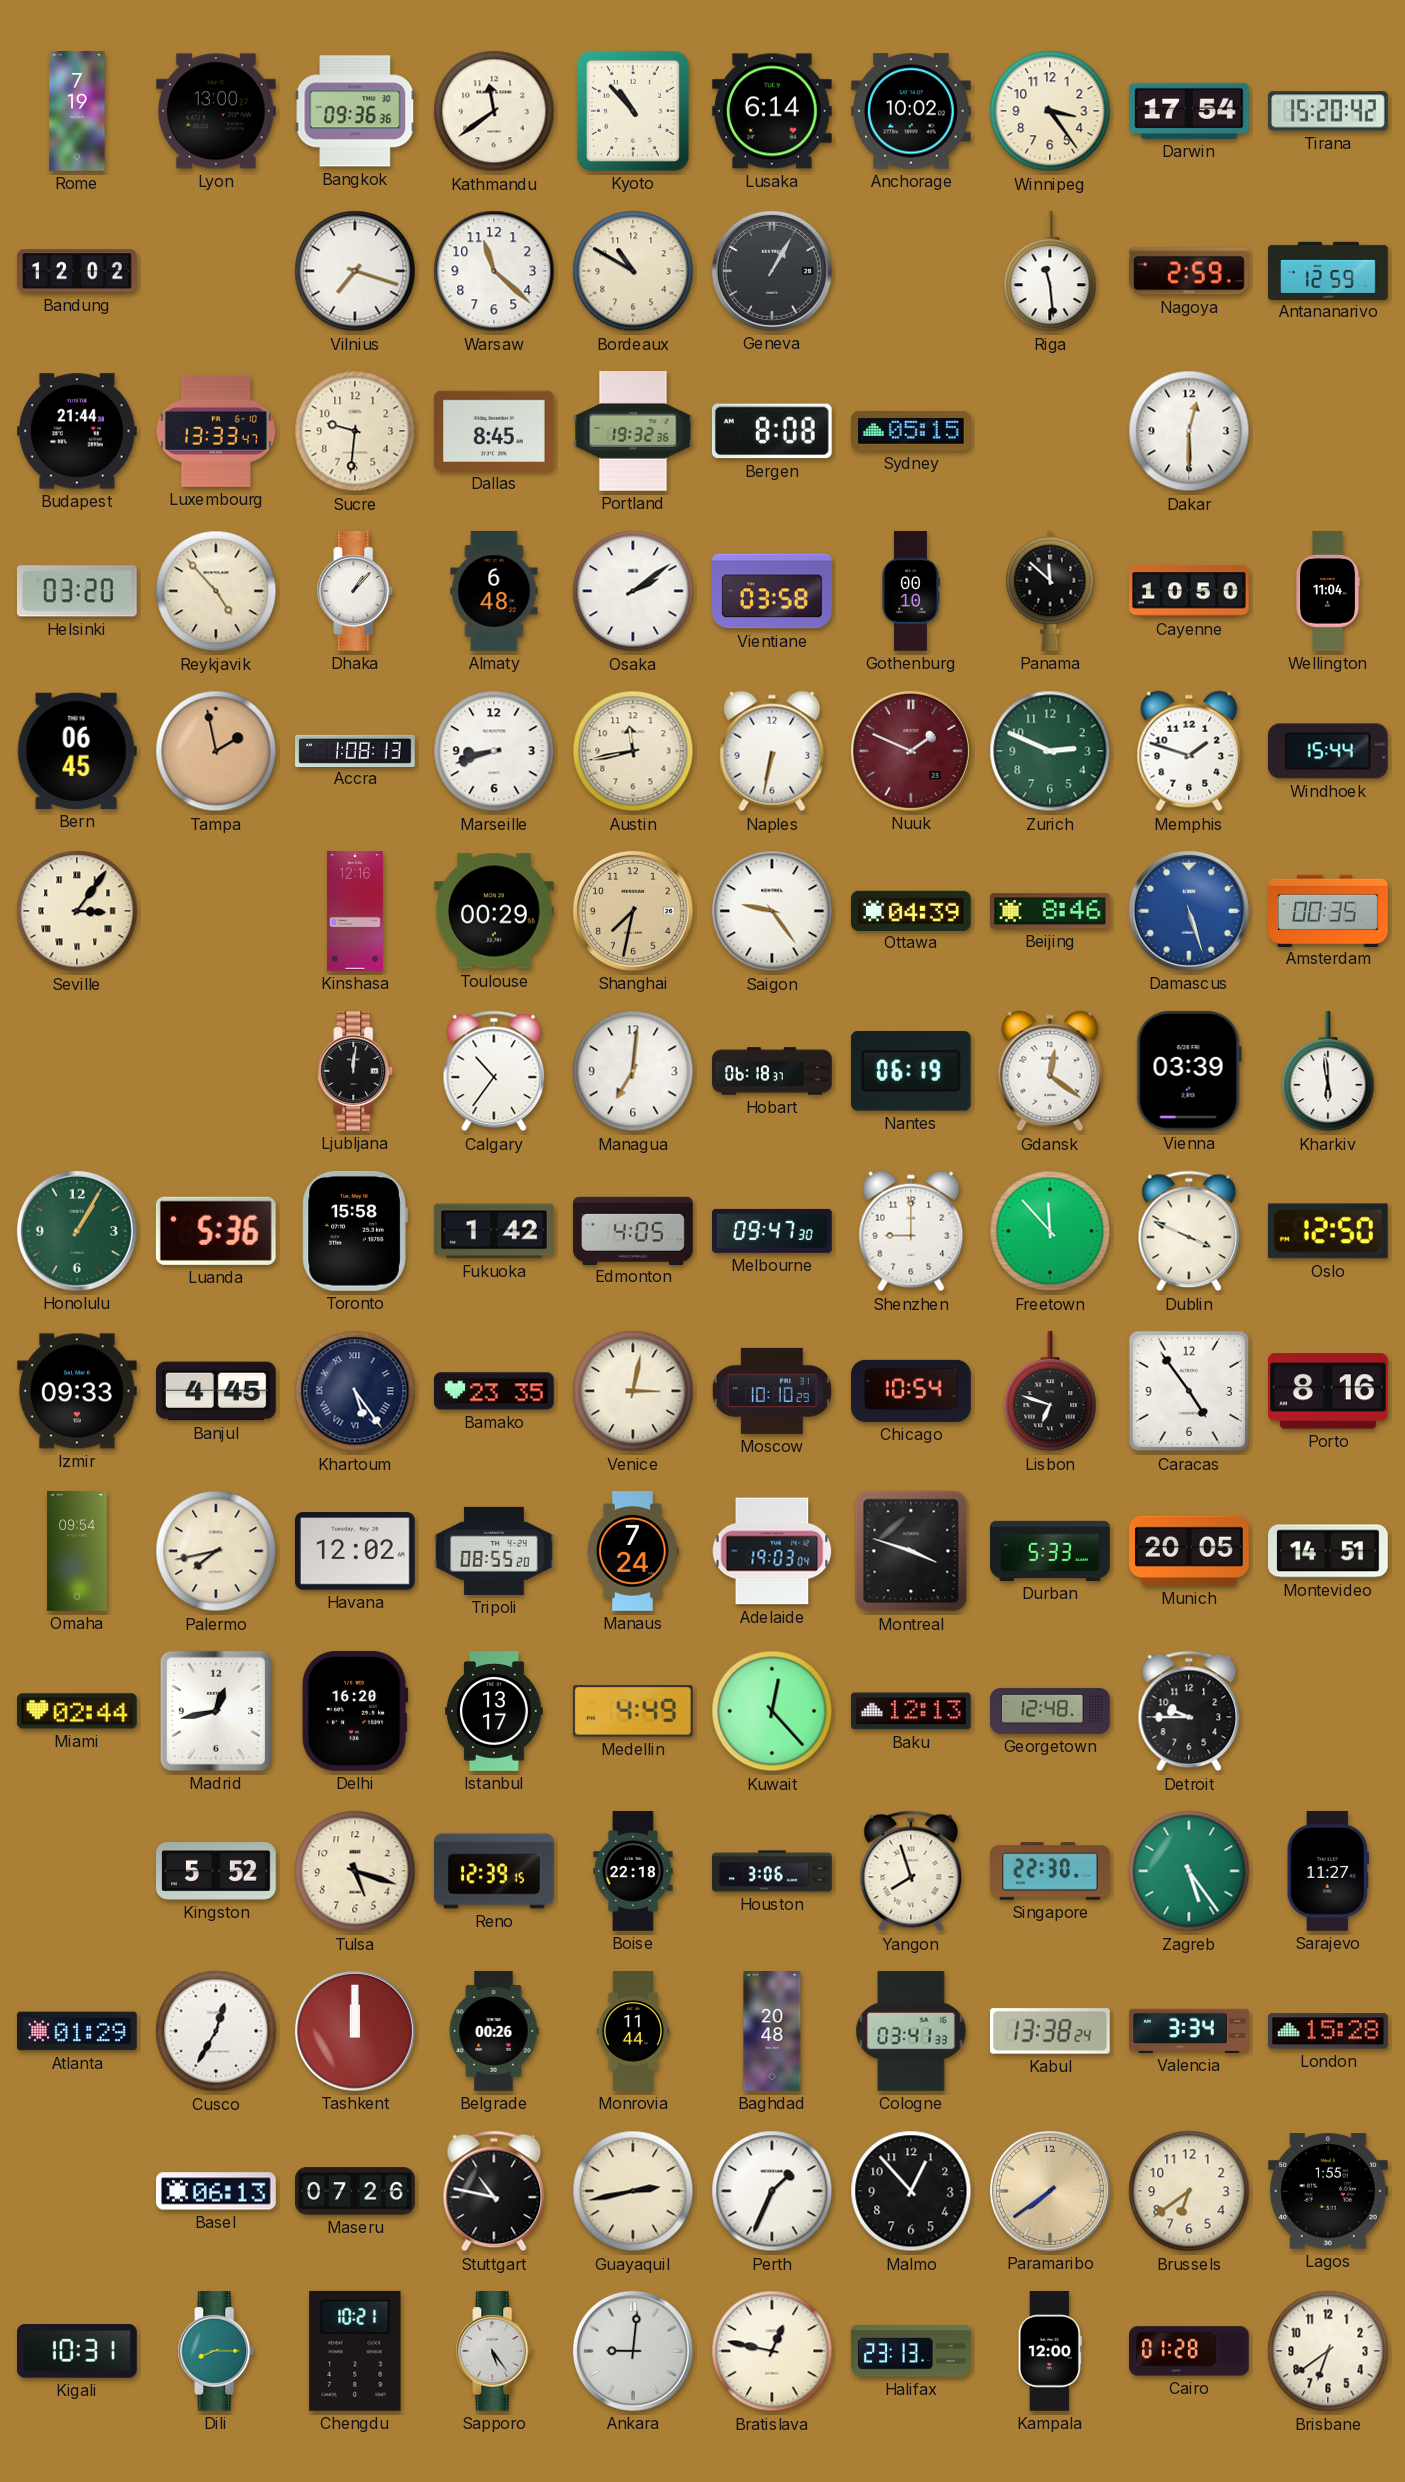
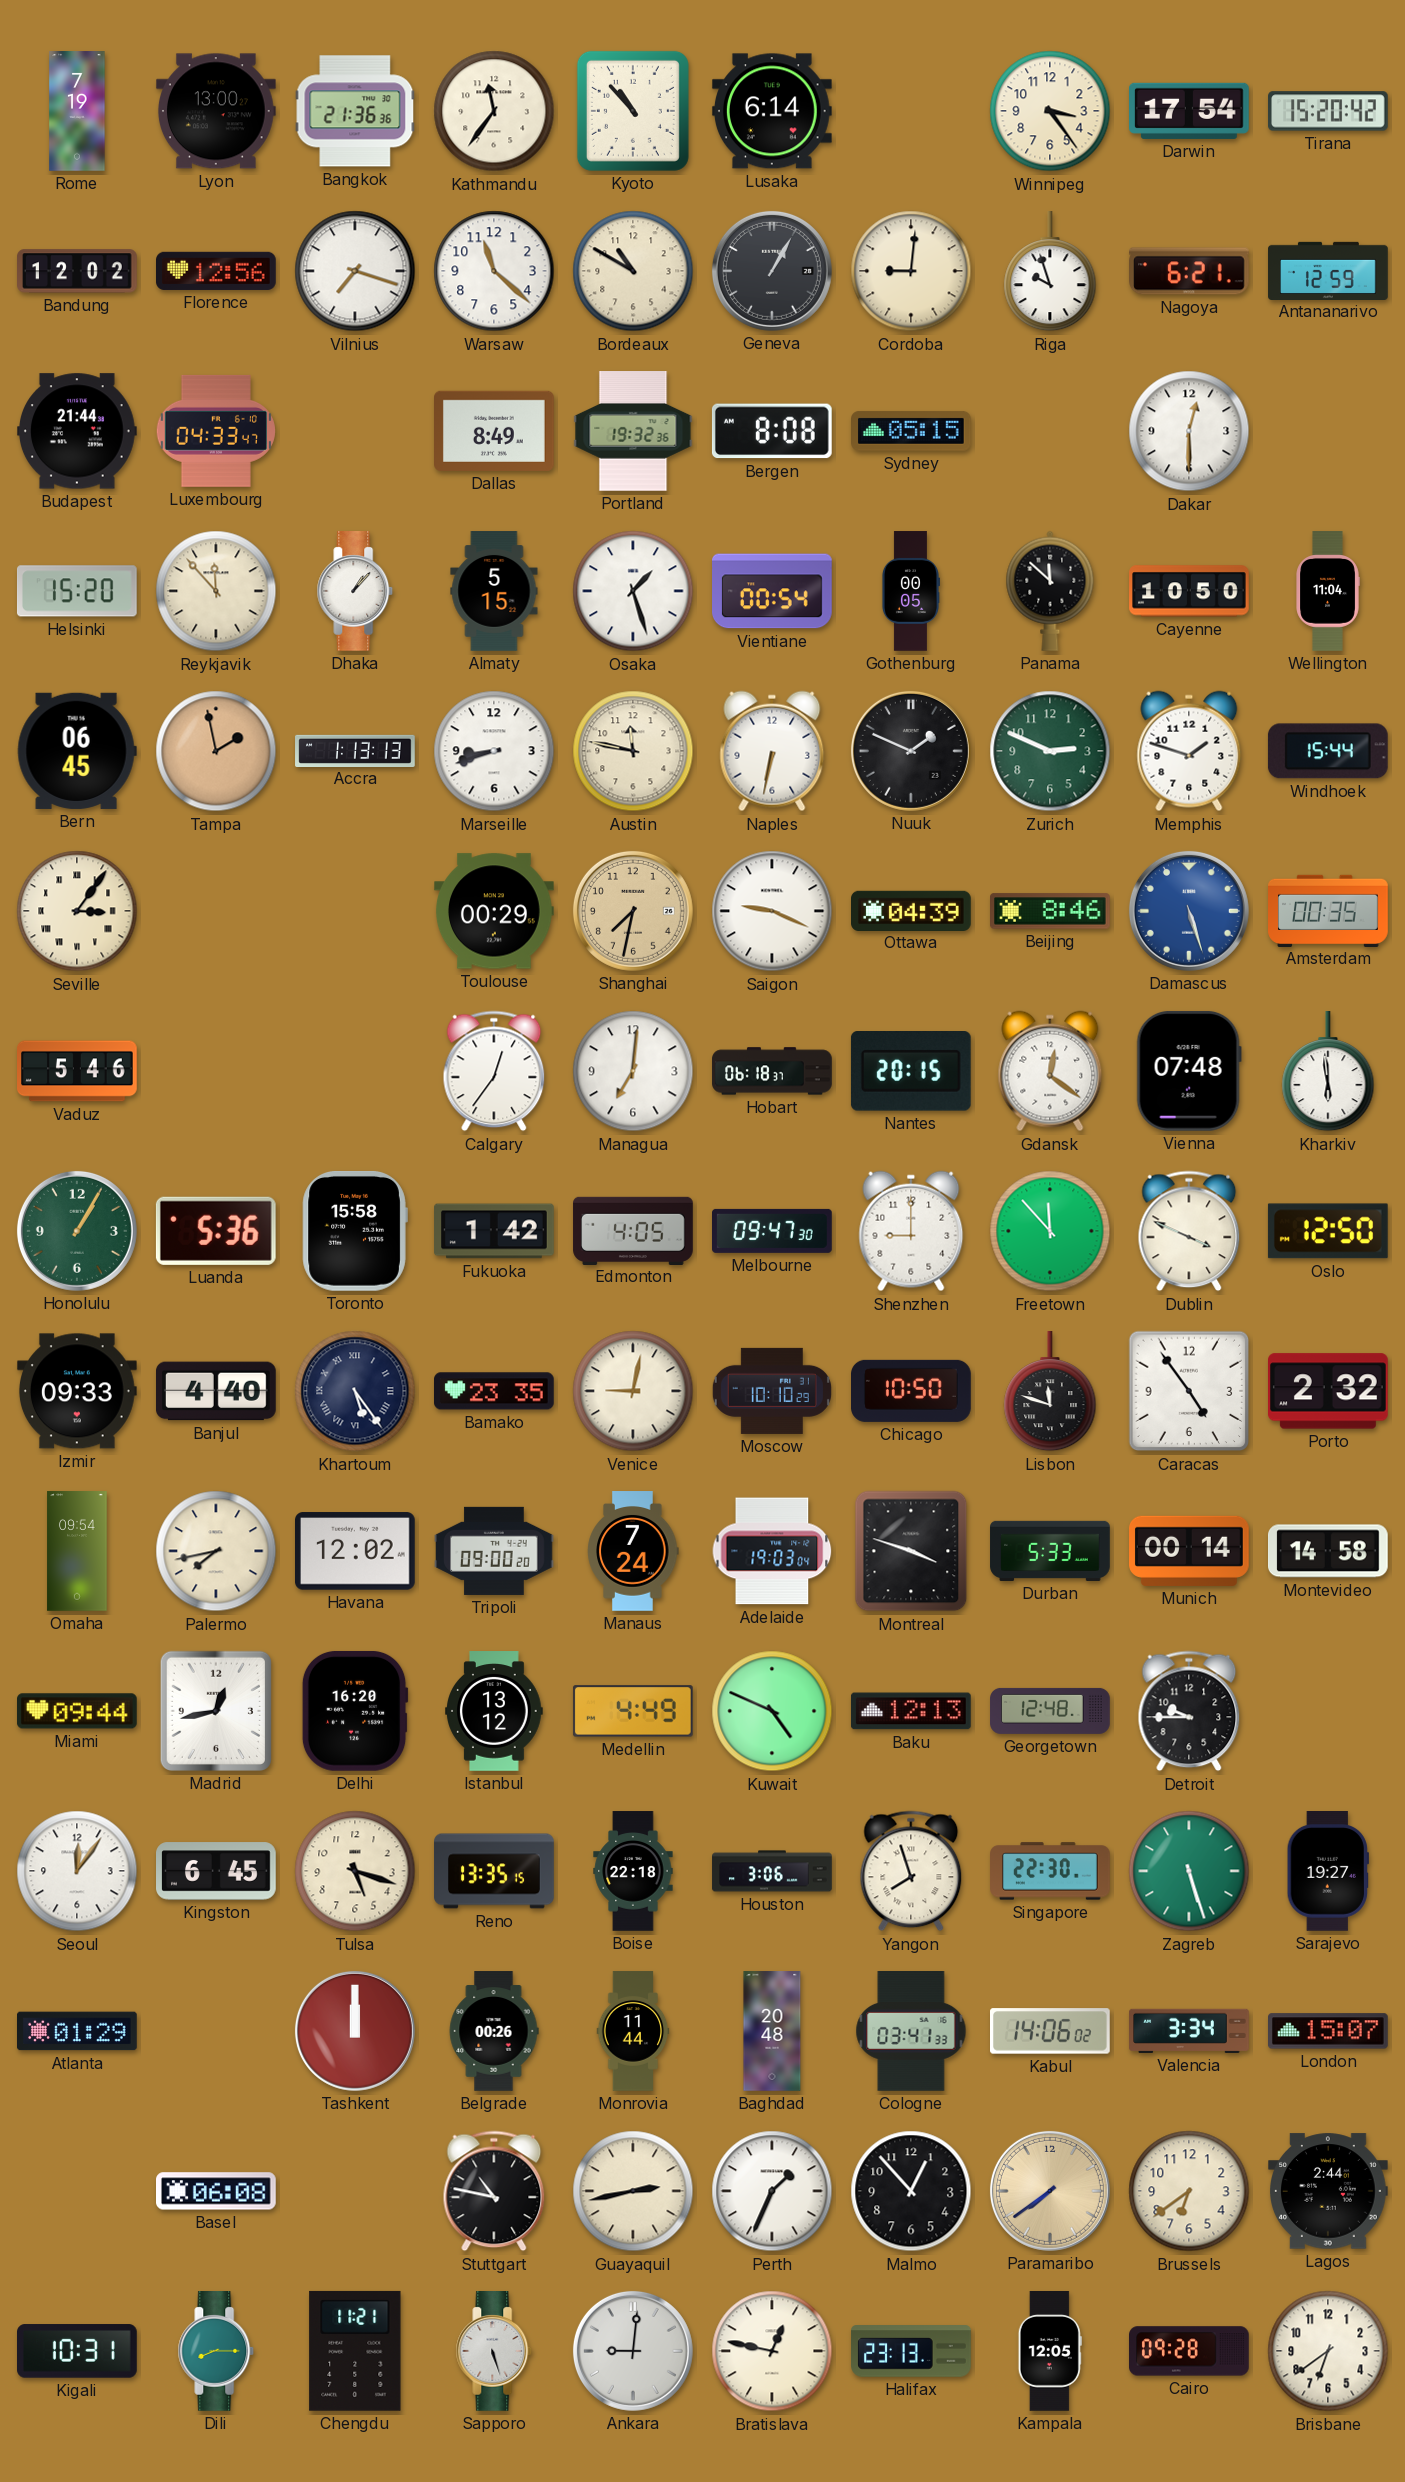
Bangkok: 09:36 -> 21:36 (355, 111)
Kathmandu: 11:39 -> 11:36 (494, 111)
Anchorage: 10:02 -> none (912, 111)
Florence: none -> 12:56 (217, 271)
Cordoba: none -> 9:01 (911, 271)
Riga: 11:29 -> 9:57 (1050, 272)
Nagoya: 2:59 -> 6:21 (1190, 271)
Luxembourg: 13:33 -> 04:33 (216, 431)
Sucre: 9:31 -> none (355, 431)
Dallas: 8:45 -> 8:49 (495, 431)
Helsinki: 03:20 -> 15:20 (77, 591)
Reykjavik: 4:53 -> 11:53 (216, 591)
Almaty: 6:48 -> 5:15 (494, 591)
Osaka: 2:09 -> 1:27 (633, 591)
Vientiane: 03:58 -> 00:54 (773, 591)
Gothenburg: 00:10 -> 00:05 (910, 591)
Accra: 1:08 -> 1:13 (355, 750)
Austin: 11:43 -> 11:47 (633, 751)
Nuuk dial: burgundy -> black (911, 751)
Kinshasa: 12:16 -> none (355, 911)
Saigon: 9:24 -> 9:19 (772, 911)
Vaduz: none -> 5:46 (78, 1071)
Ljubljana: 12:01 -> none (355, 1072)
Calgary: 10:36 -> 12:36 (494, 1071)
Nantes: 06:19 -> 20:15 (911, 1071)
Vienna: 03:39 -> 07:48 (1189, 1071)
Banjul: 4:45 -> 4:40 (217, 1391)
Venice: 3:02 -> 9:02 (633, 1391)
Chicago: 10:54 -> 10:50 (912, 1391)
Lisbon: 6:48 -> 11:48 (1050, 1392)
Porto: 8:16 -> 2:32 (1329, 1391)
Tripoli: 08:55 -> 09:00 (494, 1551)
Munich: 20:05 -> 00:14 (1190, 1551)
Montevideo: 14:51 -> 14:58 (1329, 1551)
Miami: 02:44 -> 09:44 (78, 1711)
Istanbul: 13:17 -> 13:12 (494, 1711)
Kuwait: 12:23 -> 4:49 (772, 1711)
Seoul: none -> 12:06 (77, 1871)
Kingston: 5:52 -> 6:45 (216, 1871)
Reno: 12:39 -> 13:35 (494, 1871)
Zagreb: 5:24 -> 5:27 (1189, 1871)
Sarajevo: 11:27 -> 19:27 (1328, 1872)
Cusco: 12:35 -> none (216, 2031)
Kabul: 13:38 -> 14:06 (1051, 2031)
London: 15:28 -> 15:07 (1329, 2031)
Basel: 06:13 -> 06:08 (217, 2191)
Maseru: 07:26 -> none (355, 2191)
Lagos: 1:55 -> 2:44 (1329, 2191)
Chengdu: 10:21 -> 11:21 (355, 2351)
Sapporo: 5:24 -> 5:27 (494, 2352)
Kampala: 12:00 -> 12:05 (1050, 2351)
Cairo: 01:28 -> 09:28 (1190, 2351)
